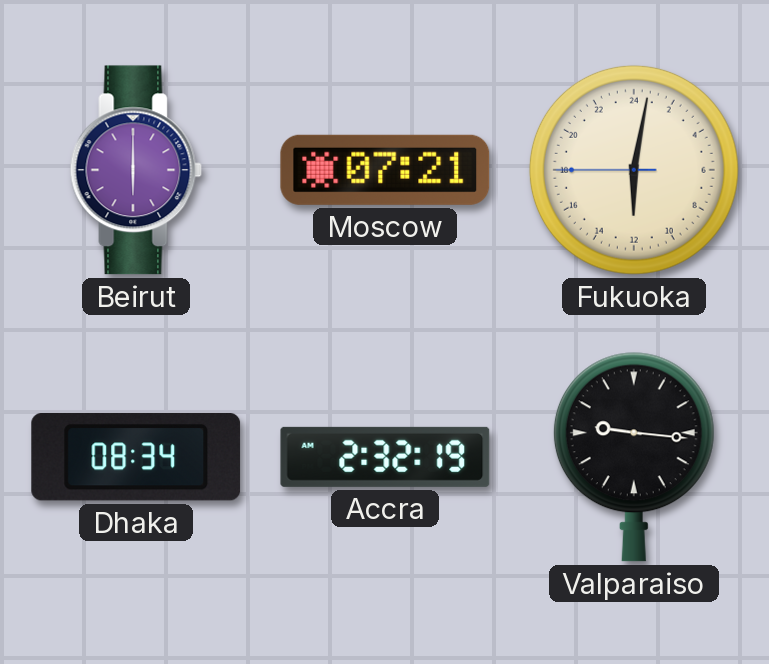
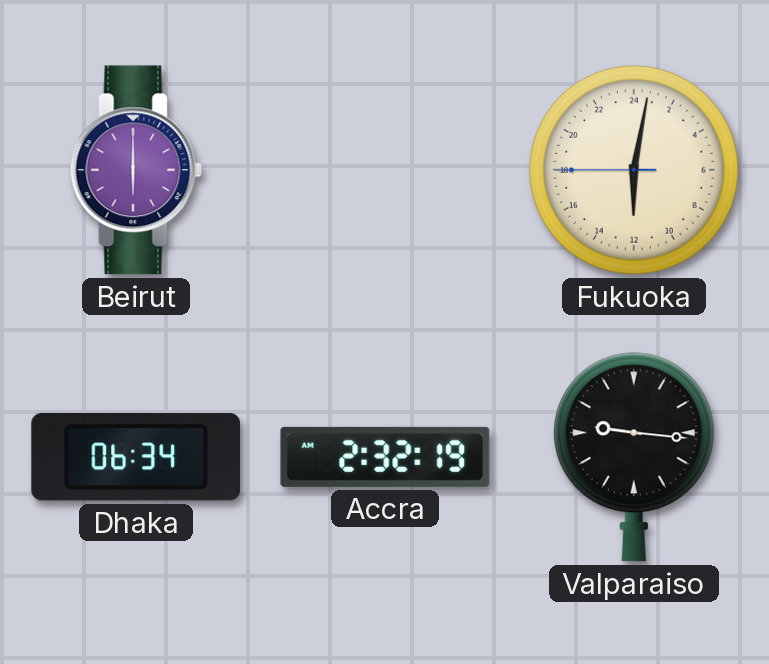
Moscow: 07:21 -> none (385, 170)
Dhaka: 08:34 -> 06:34 (136, 457)
